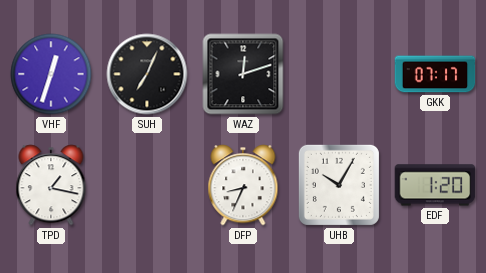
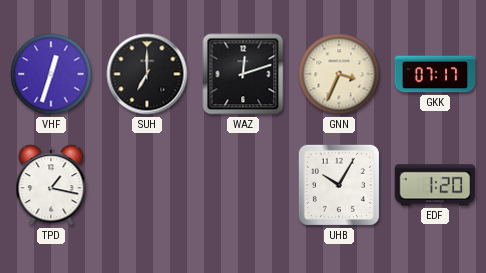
SUH: 7:04 -> 7:00 (147, 74)
GNN: none -> 3:34 (339, 74)
DFP: 8:34 -> none (243, 185)
